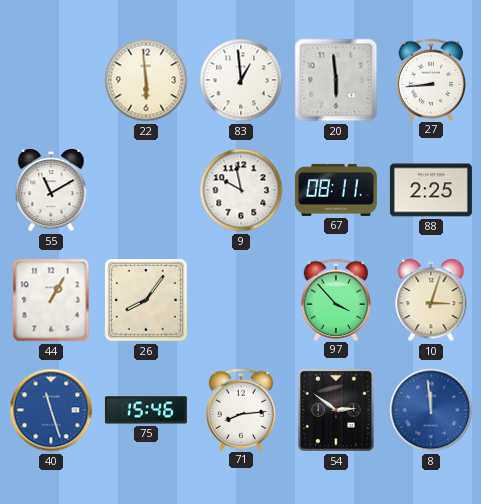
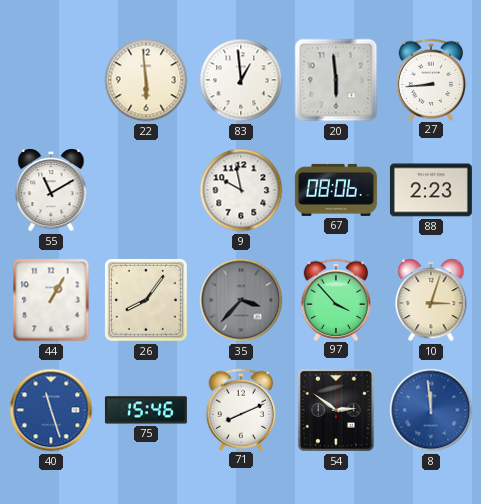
67: 08:11 -> 08:06 (336, 190)
88: 2:25 -> 2:23 (431, 190)
35: none -> 3:37 (241, 300)
71: 8:14 -> 8:11 (241, 409)
